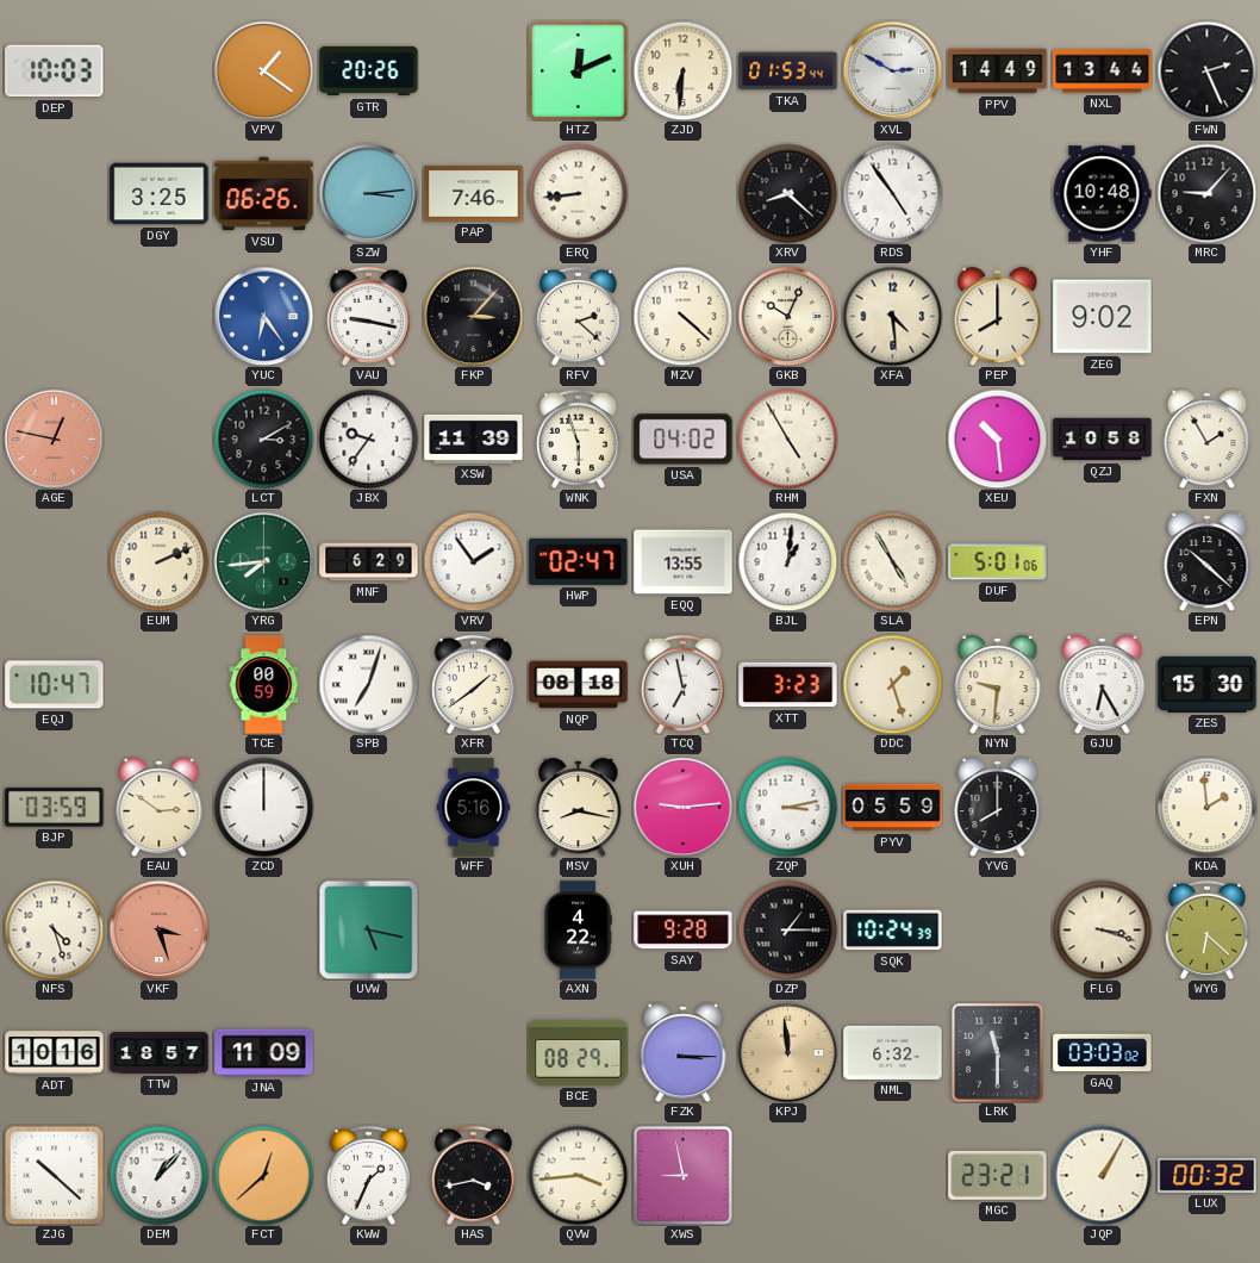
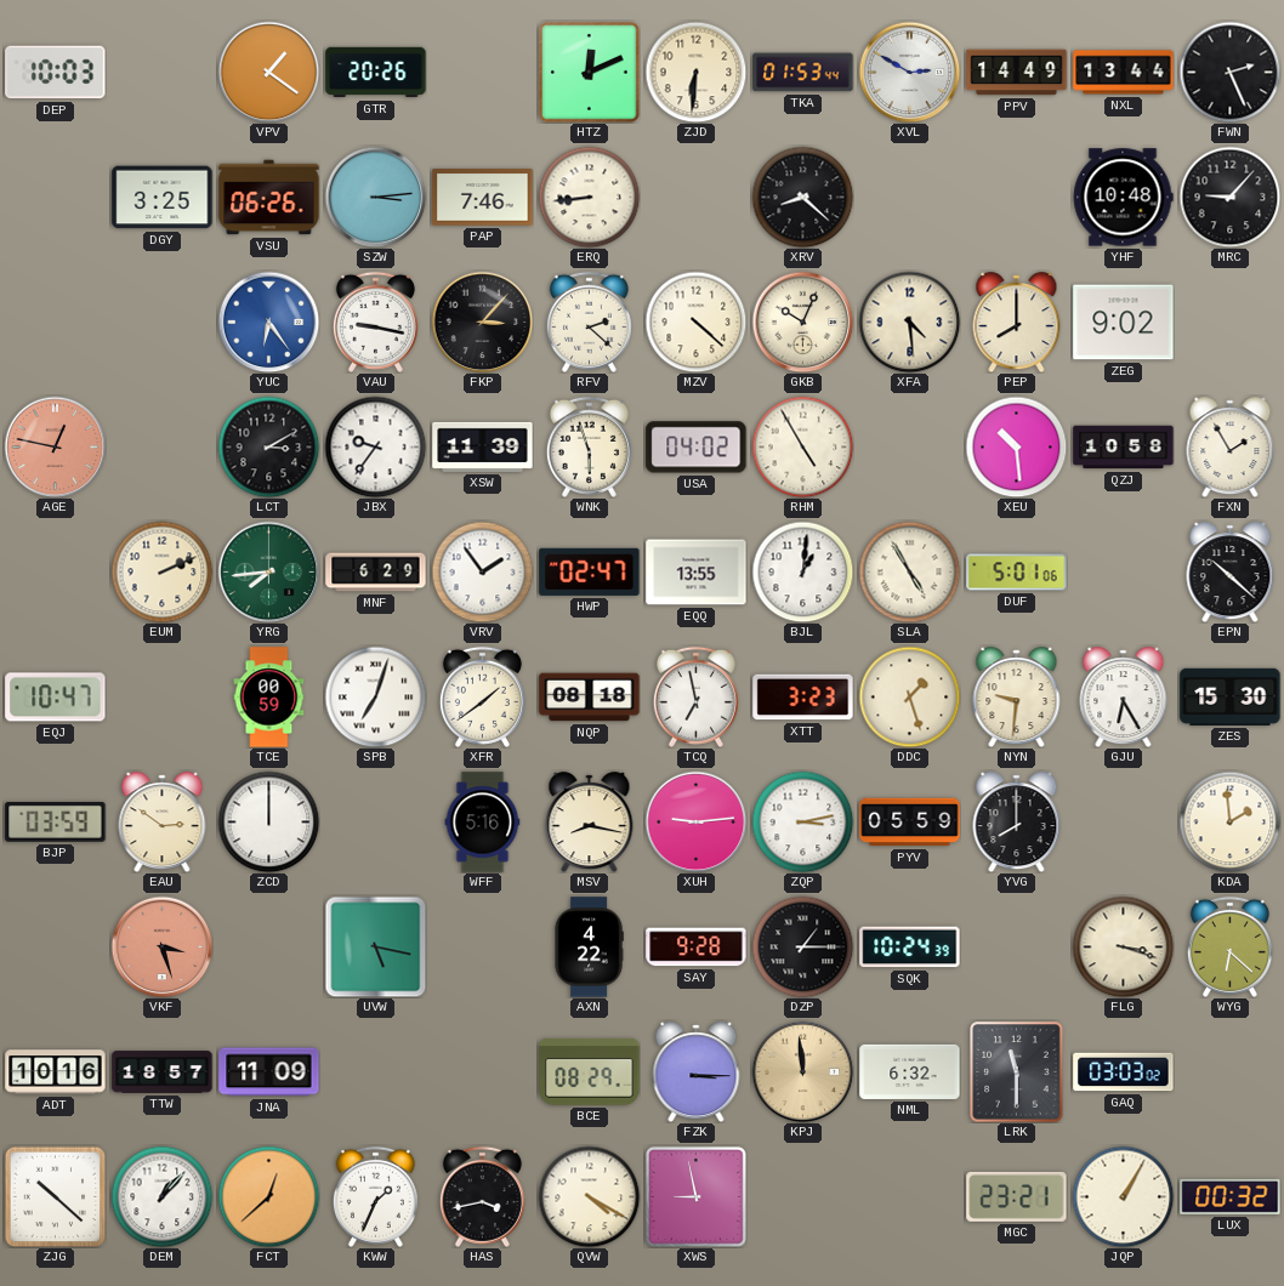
RDS: 4:54 -> none (892, 193)
NFS: 4:27 -> none (54, 929)
QVW: 3:44 -> 4:20 (589, 1196)
